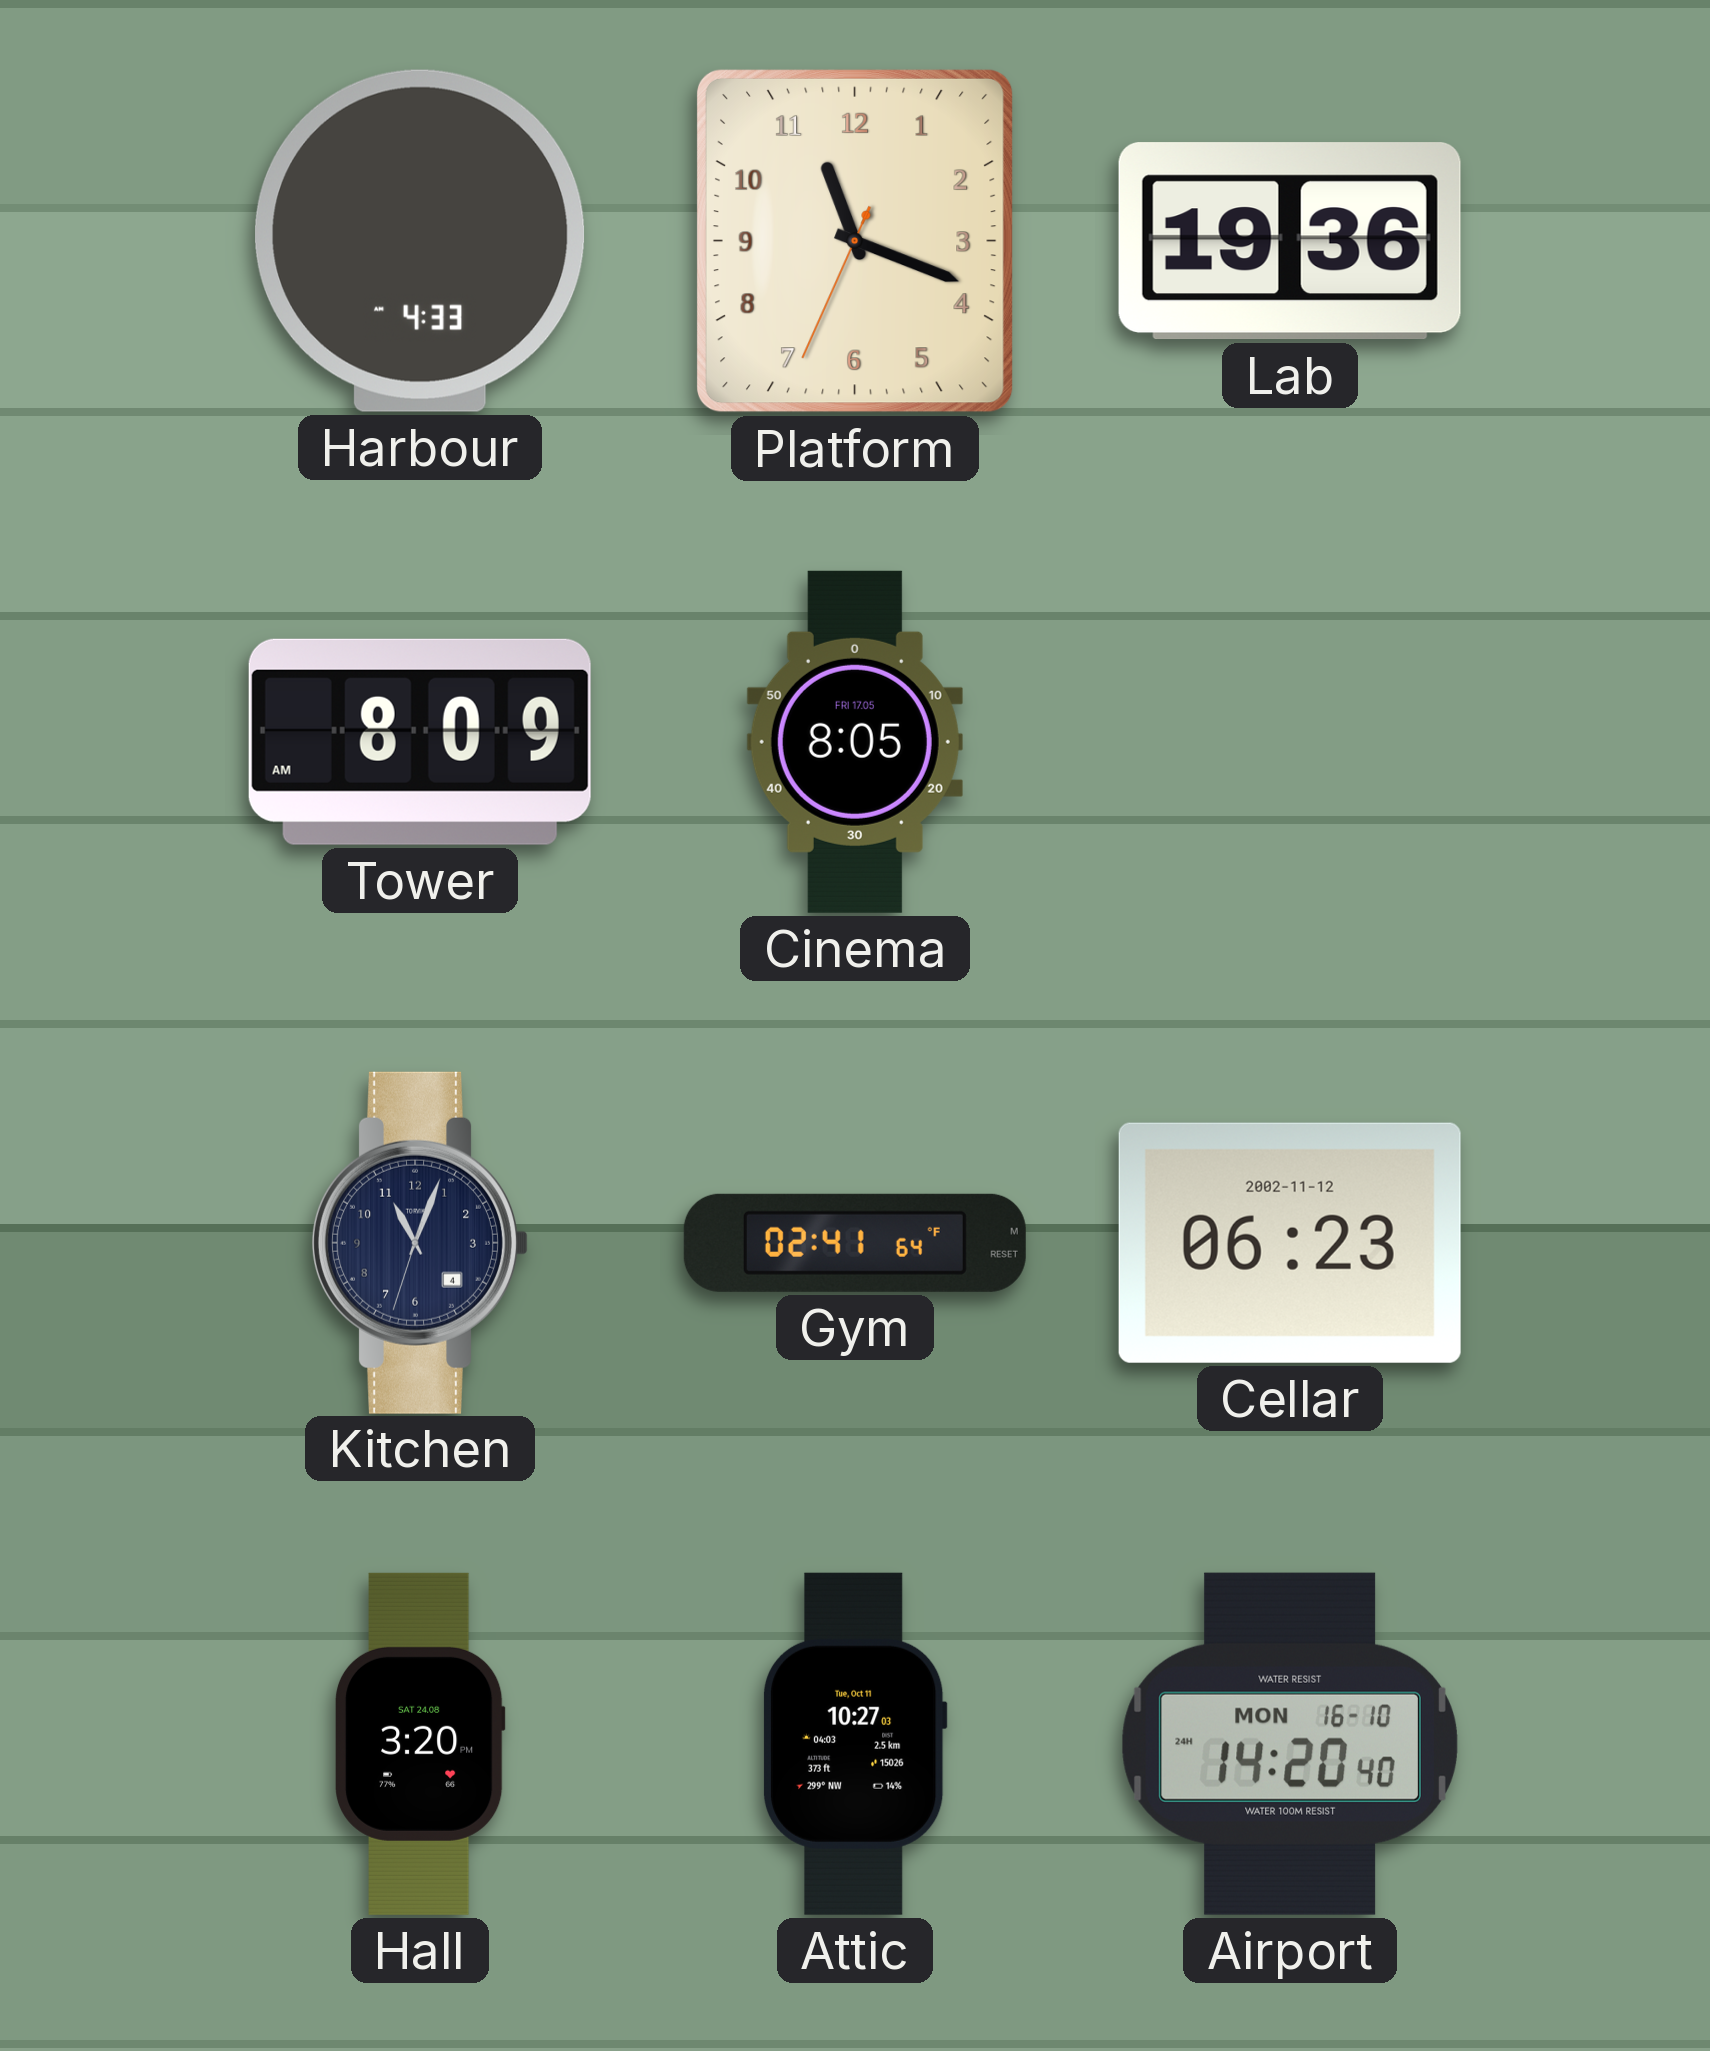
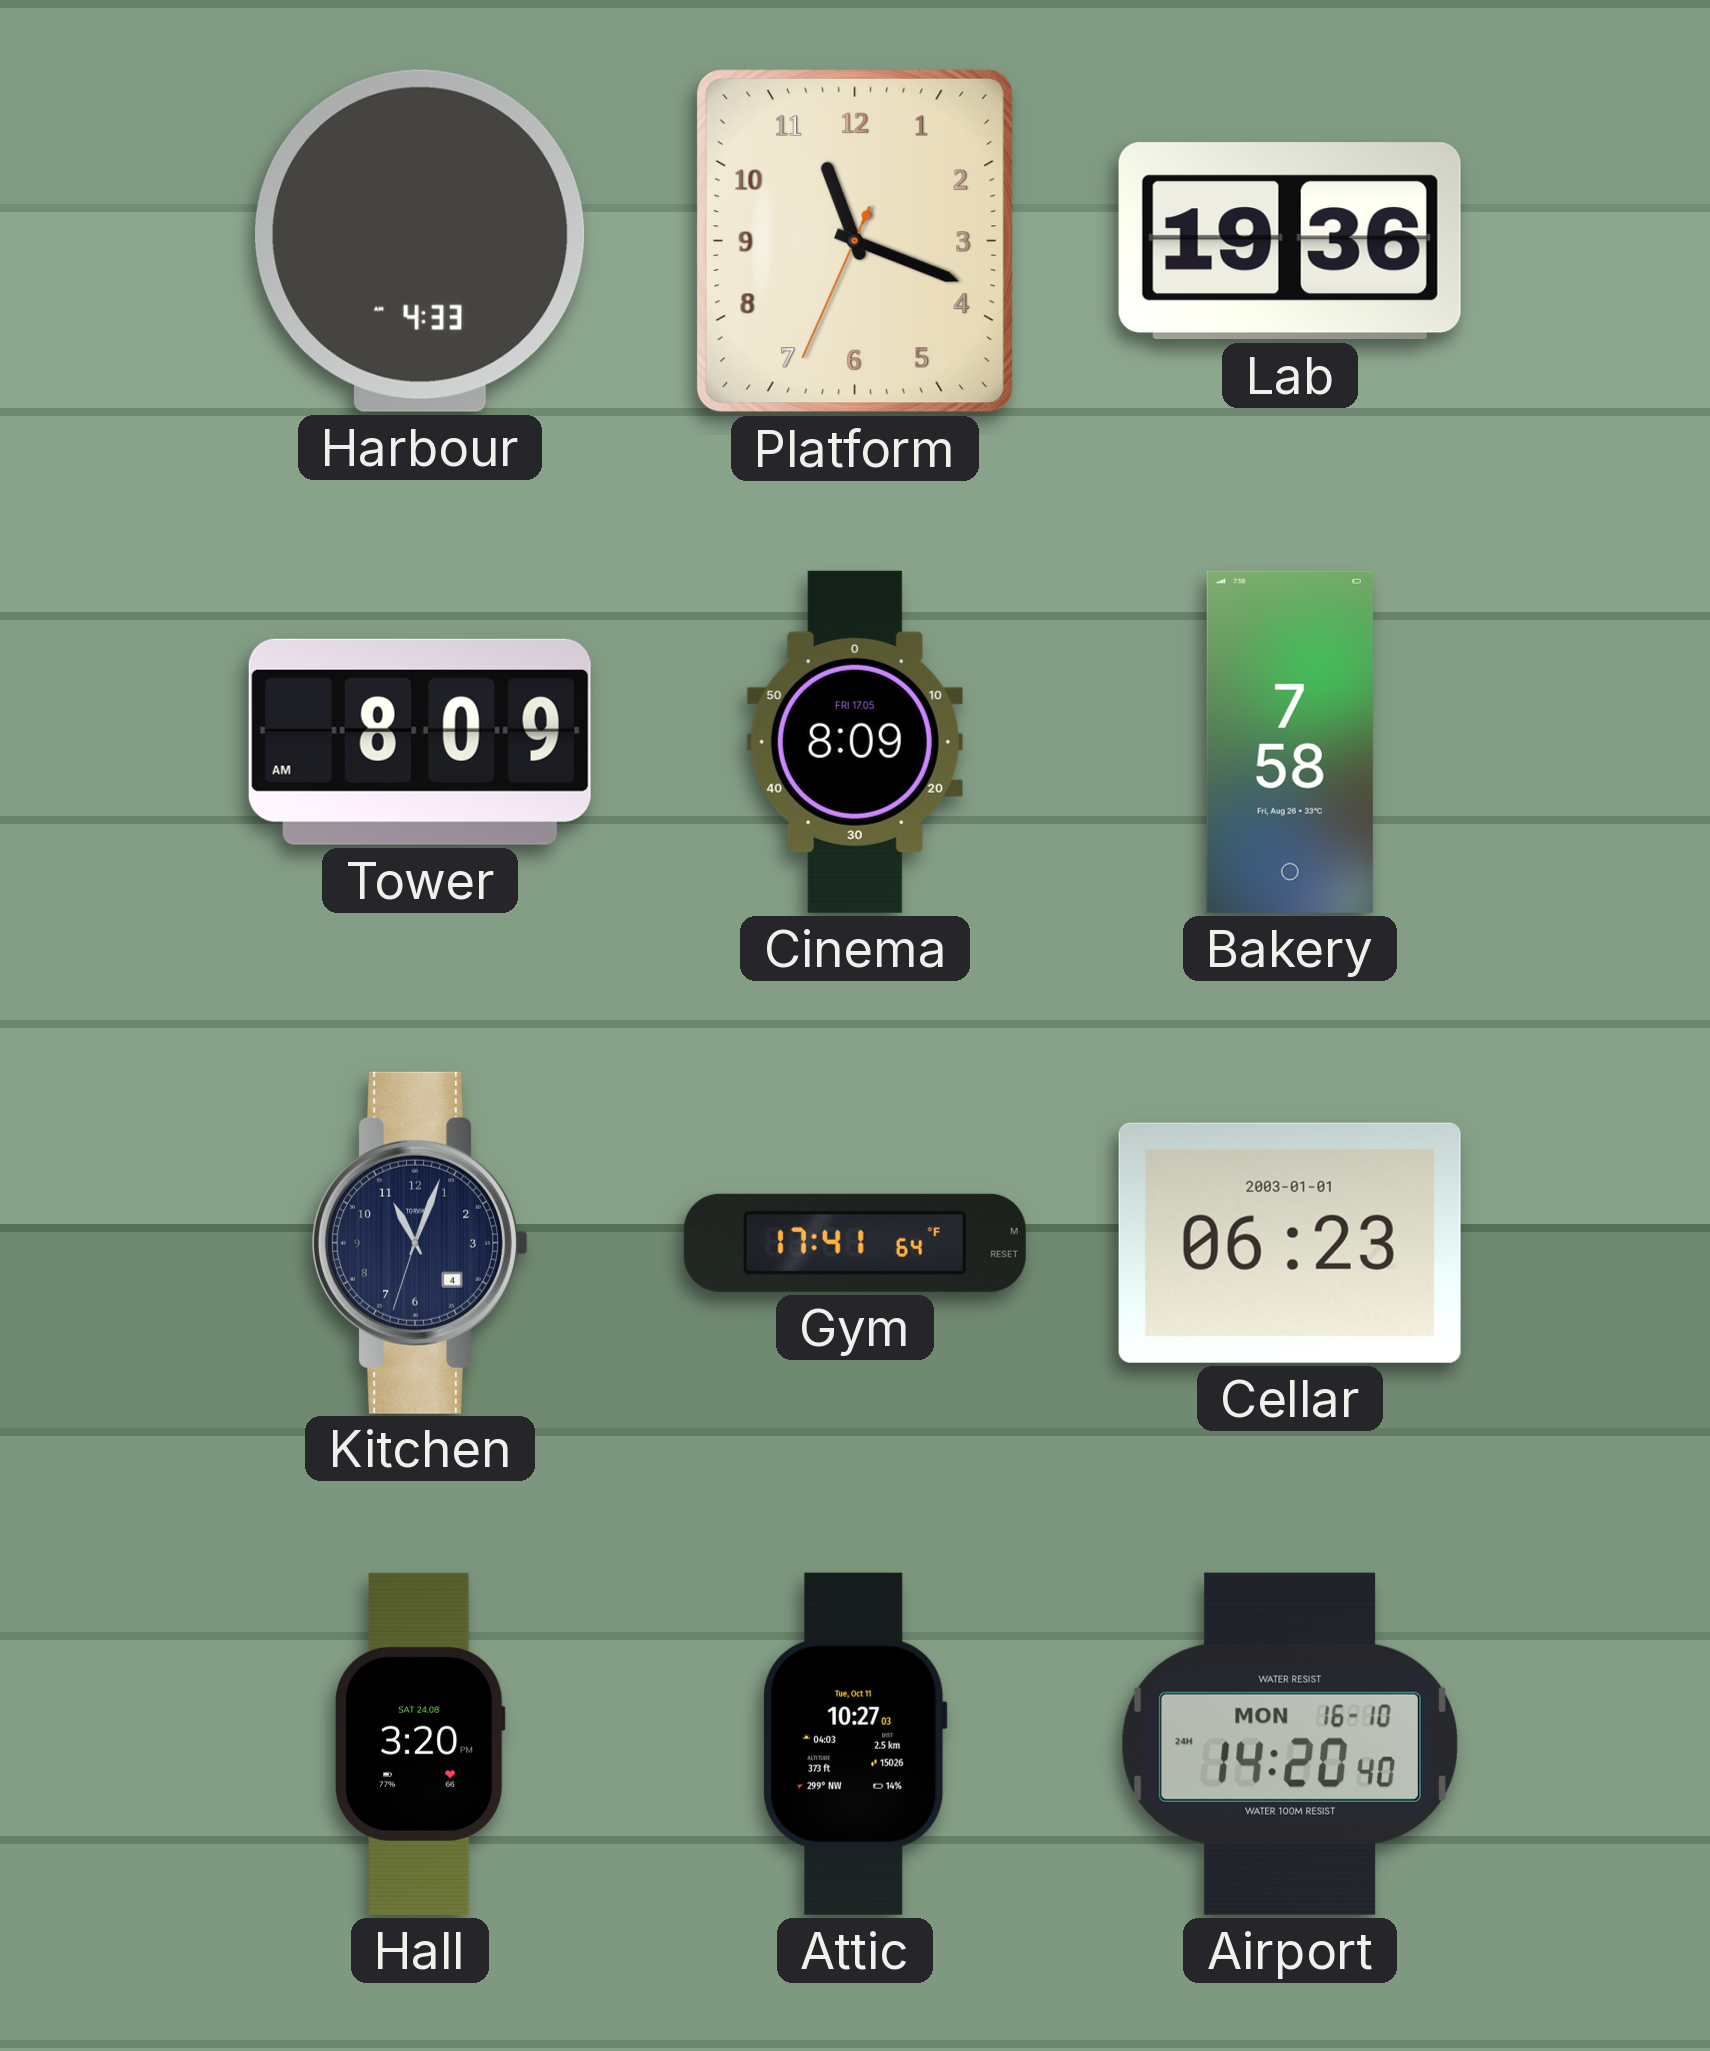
Cinema: 8:05 -> 8:09 (855, 742)
Bakery: none -> 7:58 (1290, 742)
Gym: 02:41 -> 17:41 (855, 1243)
Cellar date: 2002-11-12 -> 2003-01-01 (1290, 1243)
